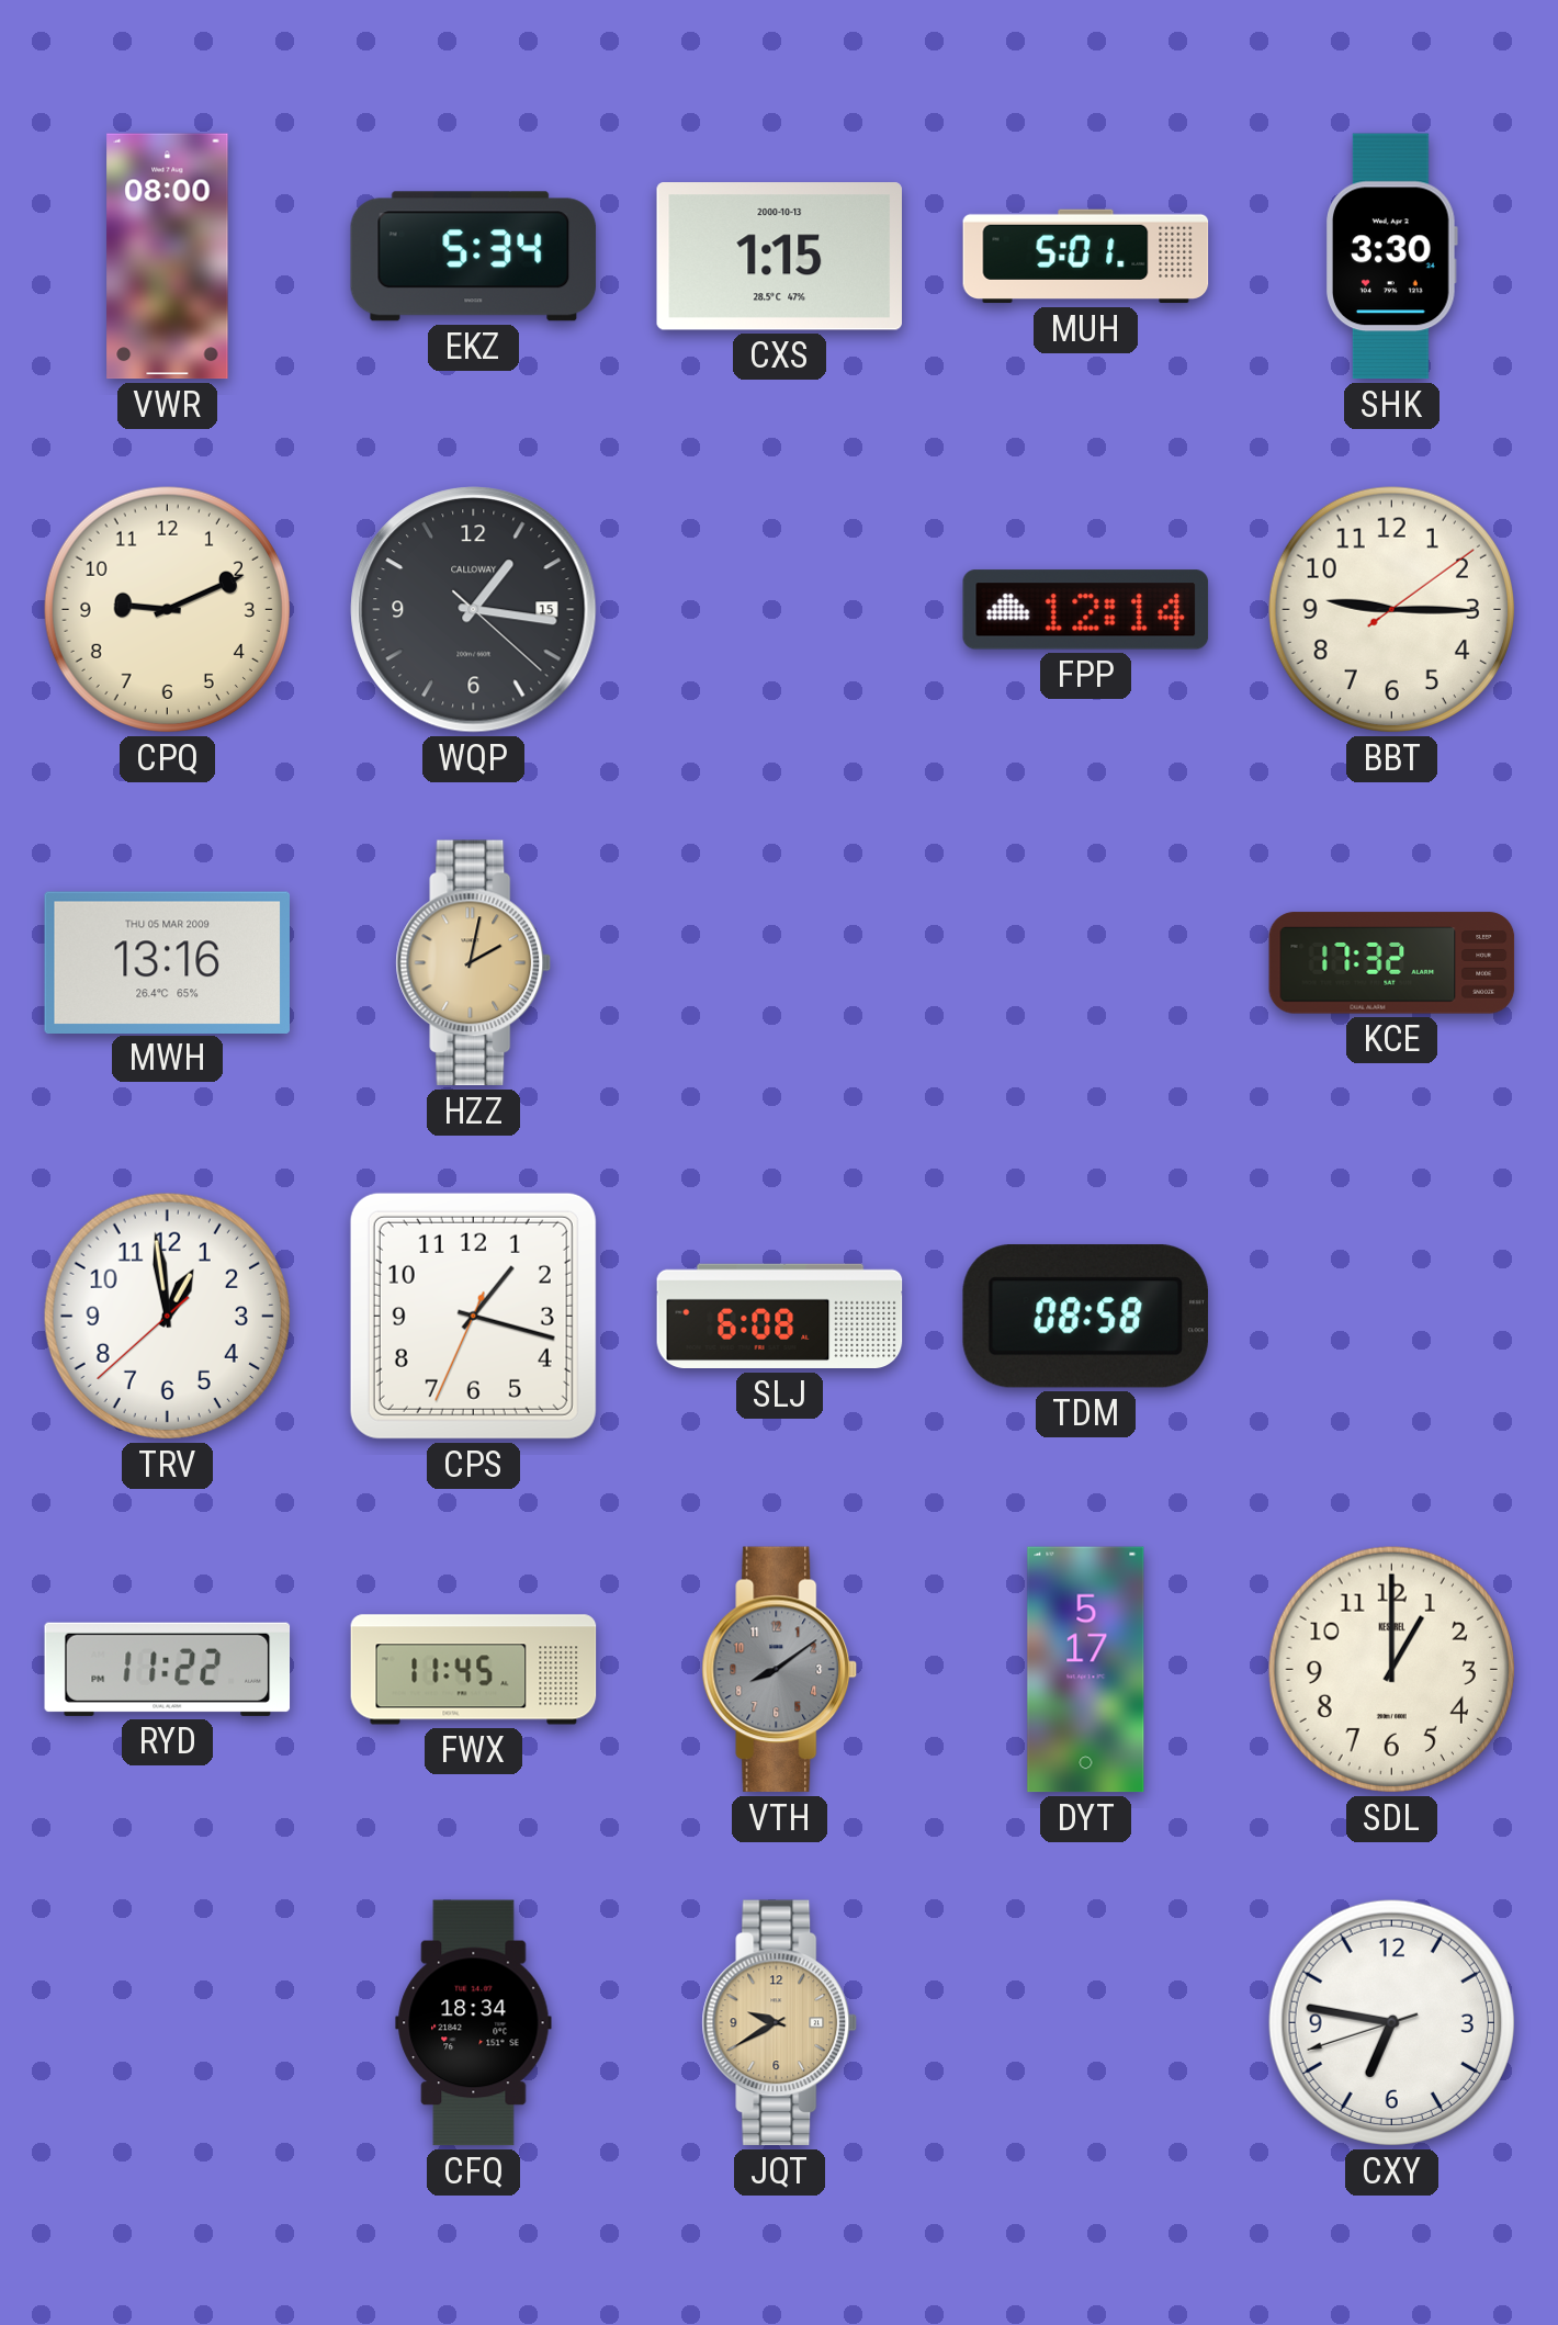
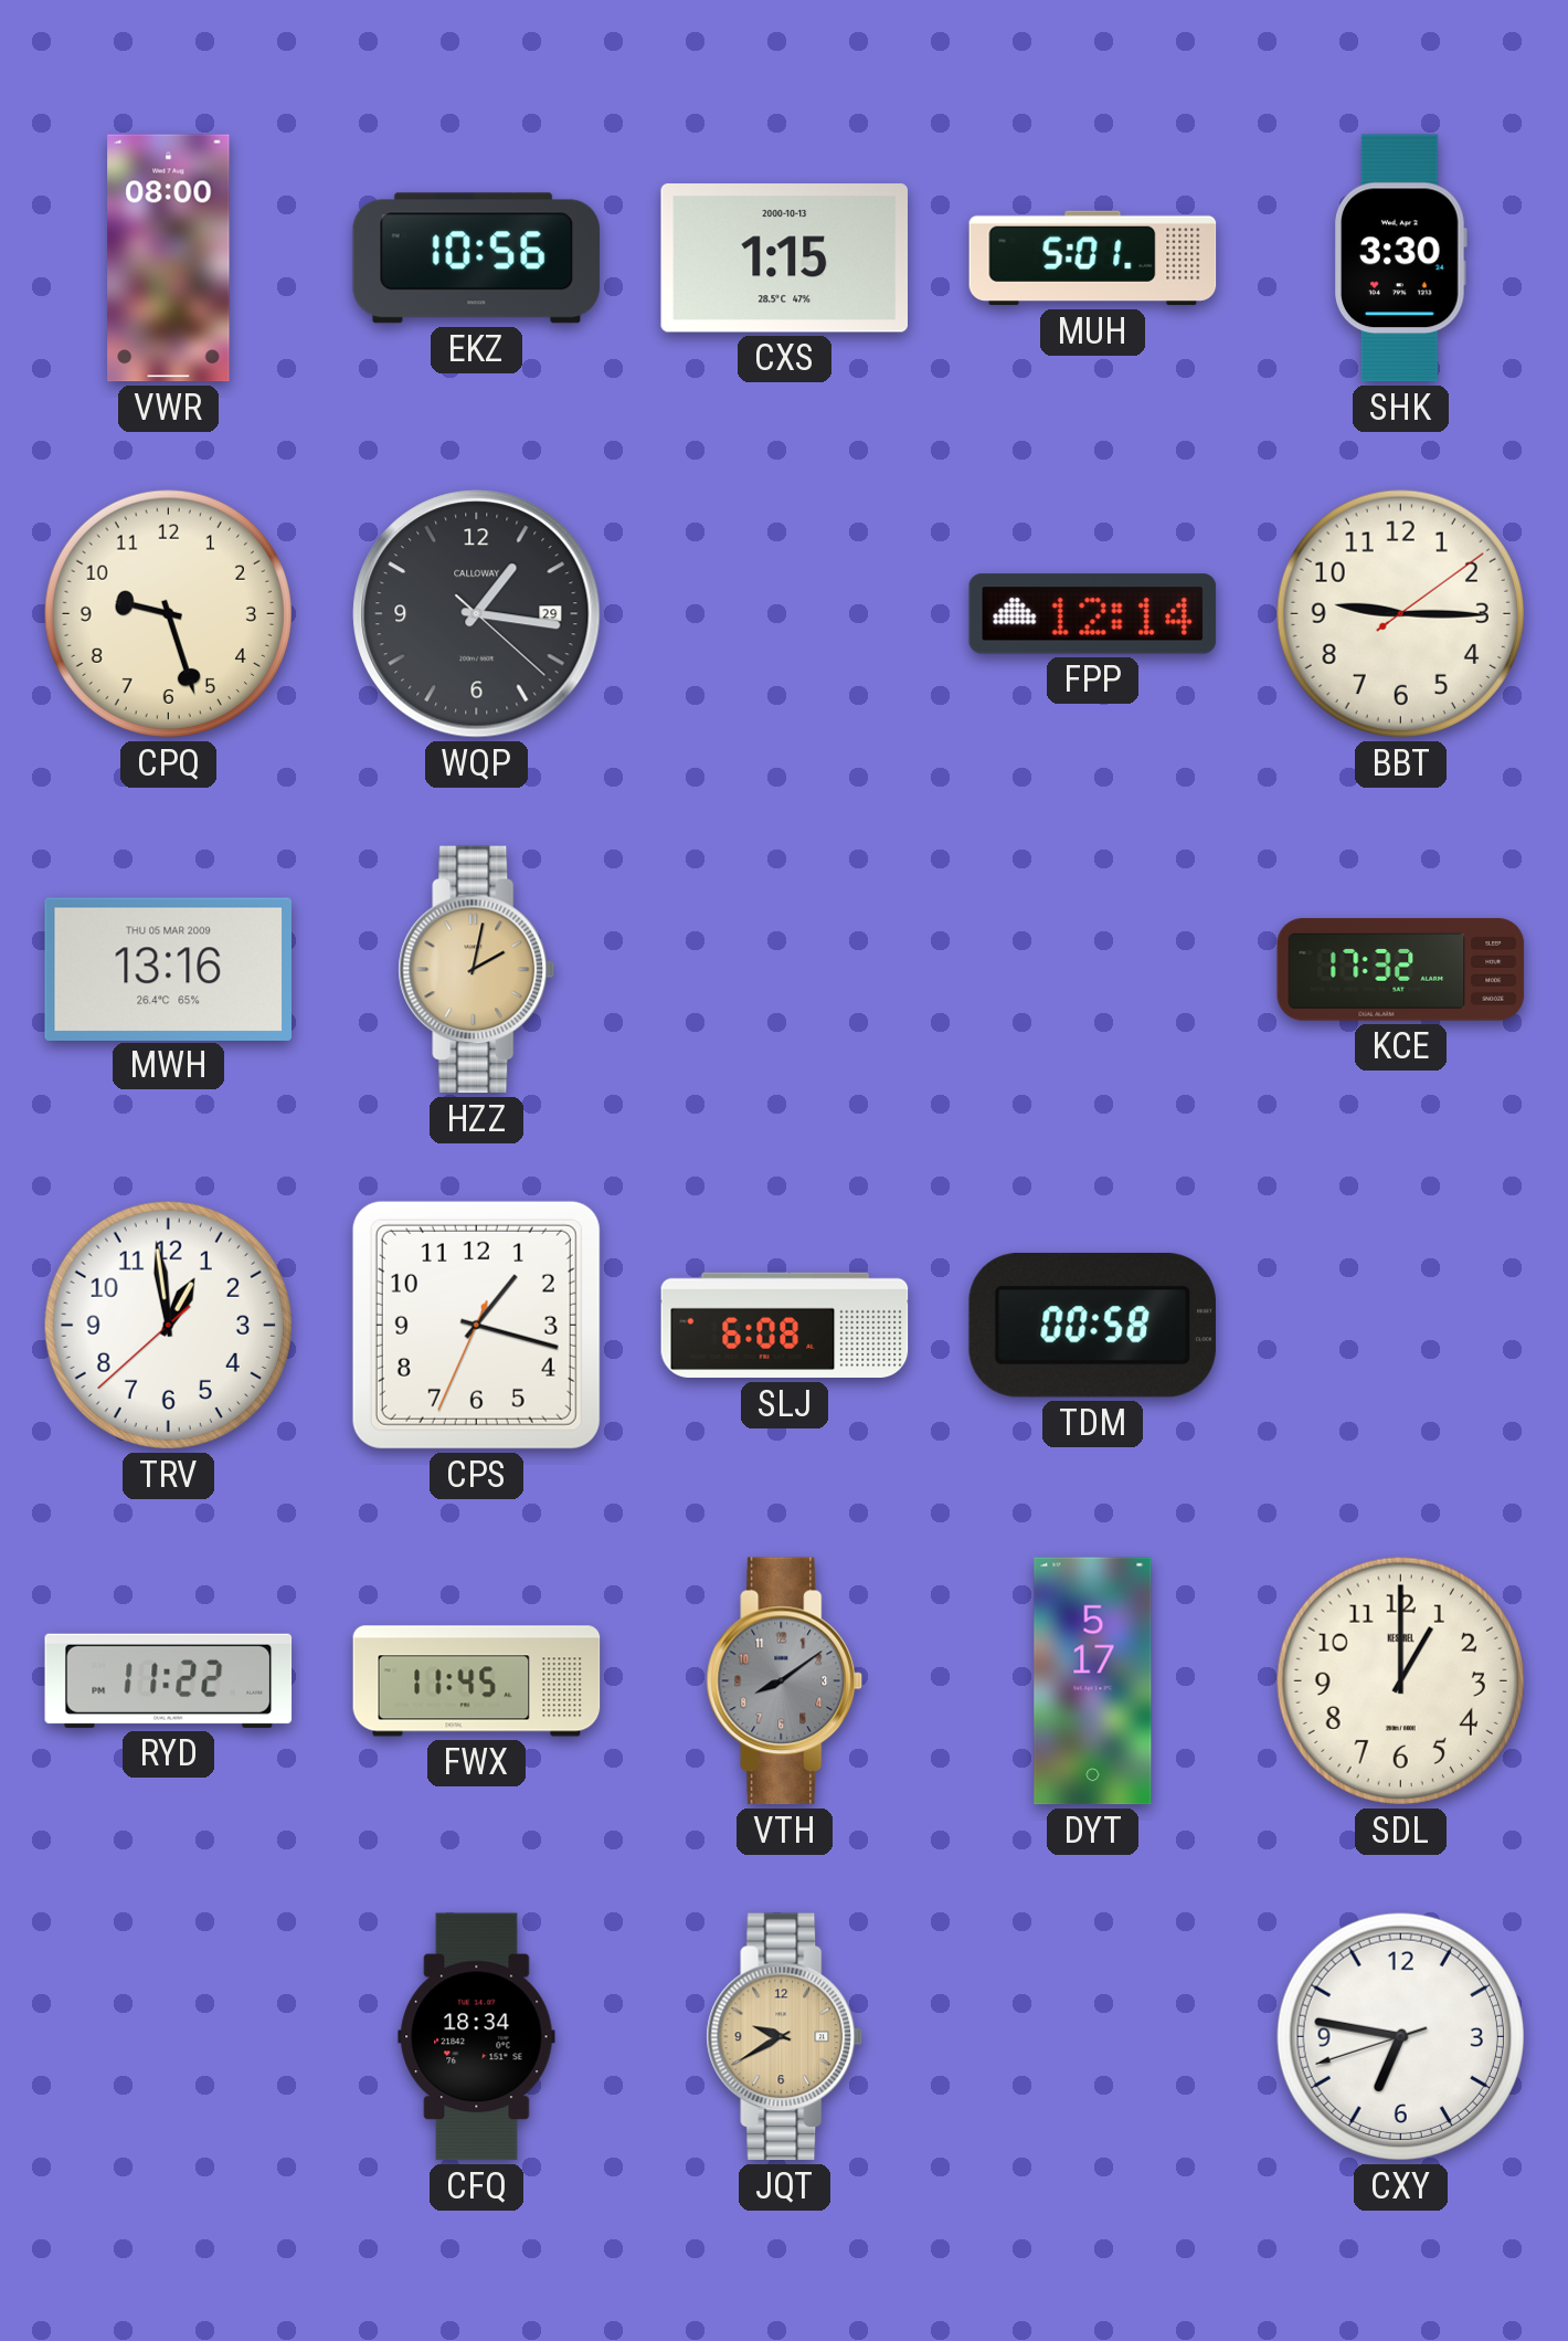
EKZ: 5:34 -> 10:56 (477, 259)
CPQ: 9:11 -> 9:27 (168, 613)
WQP date: 15 -> 29 (477, 614)
TDM: 08:58 -> 00:58 (1092, 1326)
